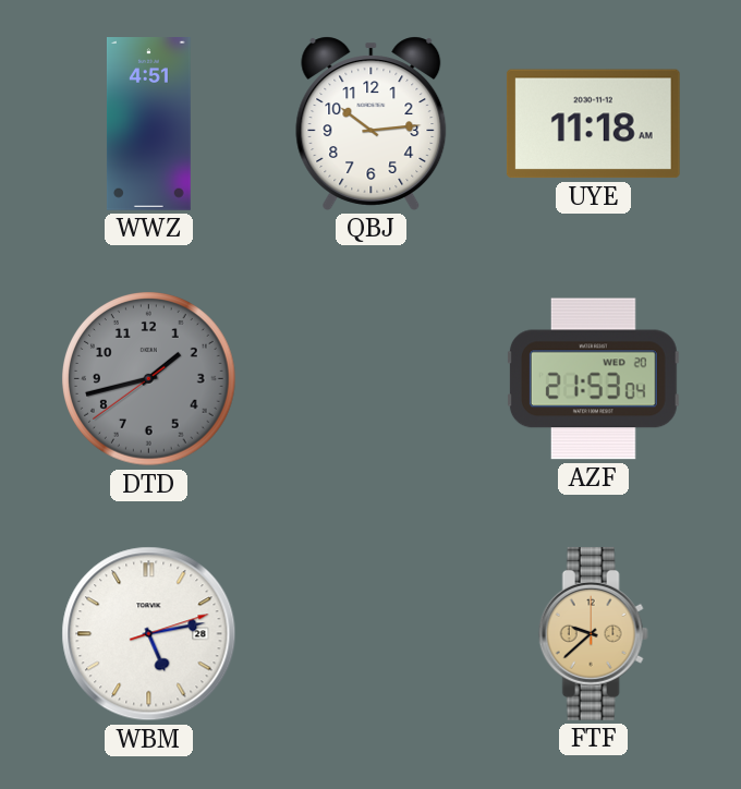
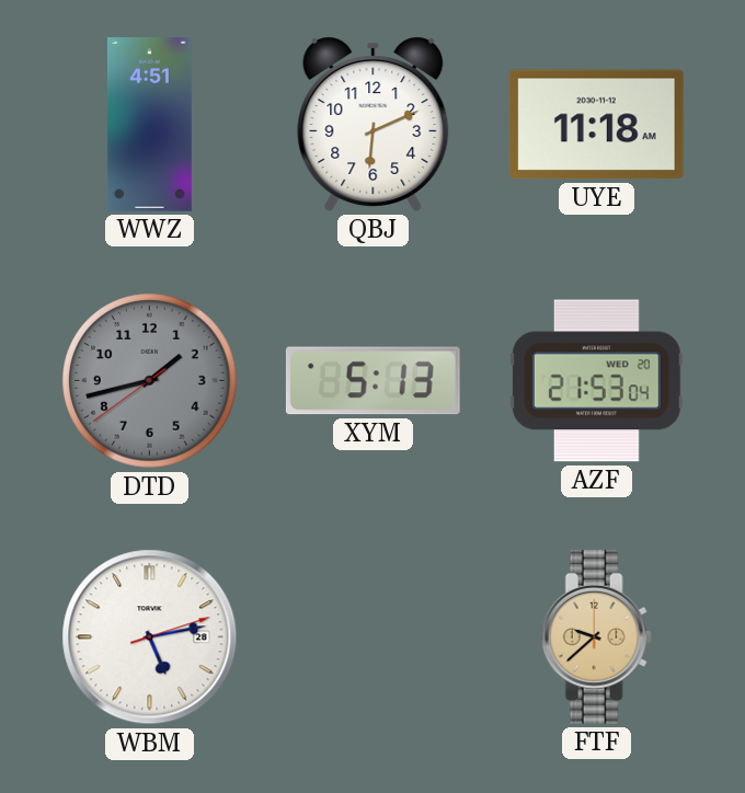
QBJ: 10:14 -> 6:11 (374, 124)
XYM: none -> 5:13 (373, 381)
